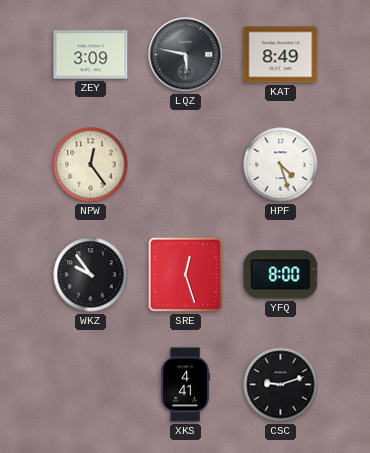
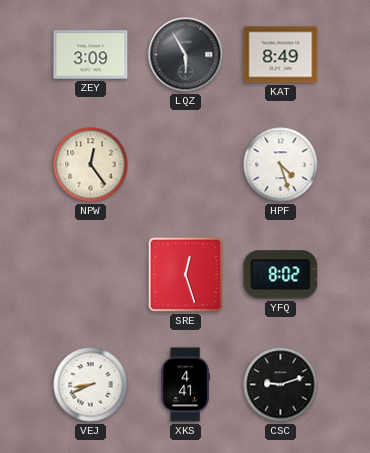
LQZ: 5:47 -> 5:55 (186, 55)
WKZ: 9:54 -> none (91, 275)
YFQ: 8:00 -> 8:02 (281, 275)
VEJ: none -> 8:41 (91, 385)
